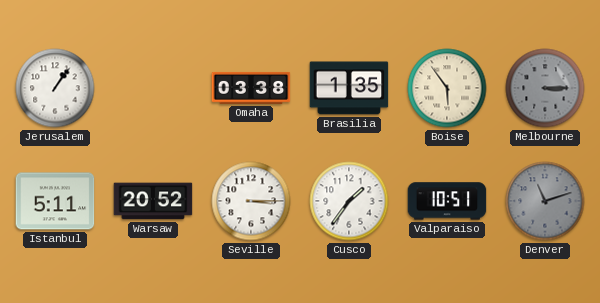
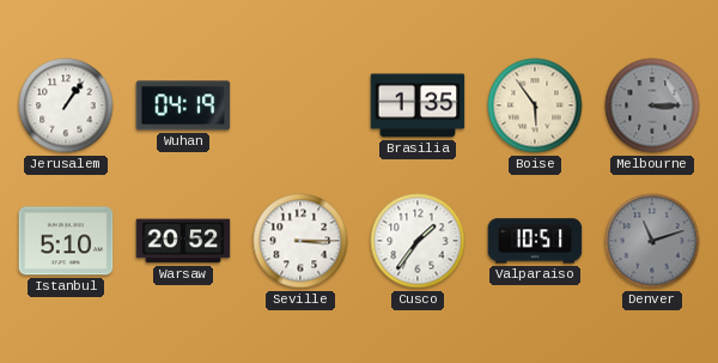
Wuhan: none -> 04:19 (183, 105)
Omaha: 03:38 -> none (251, 88)
Istanbul: 5:11 -> 5:10 (66, 241)
